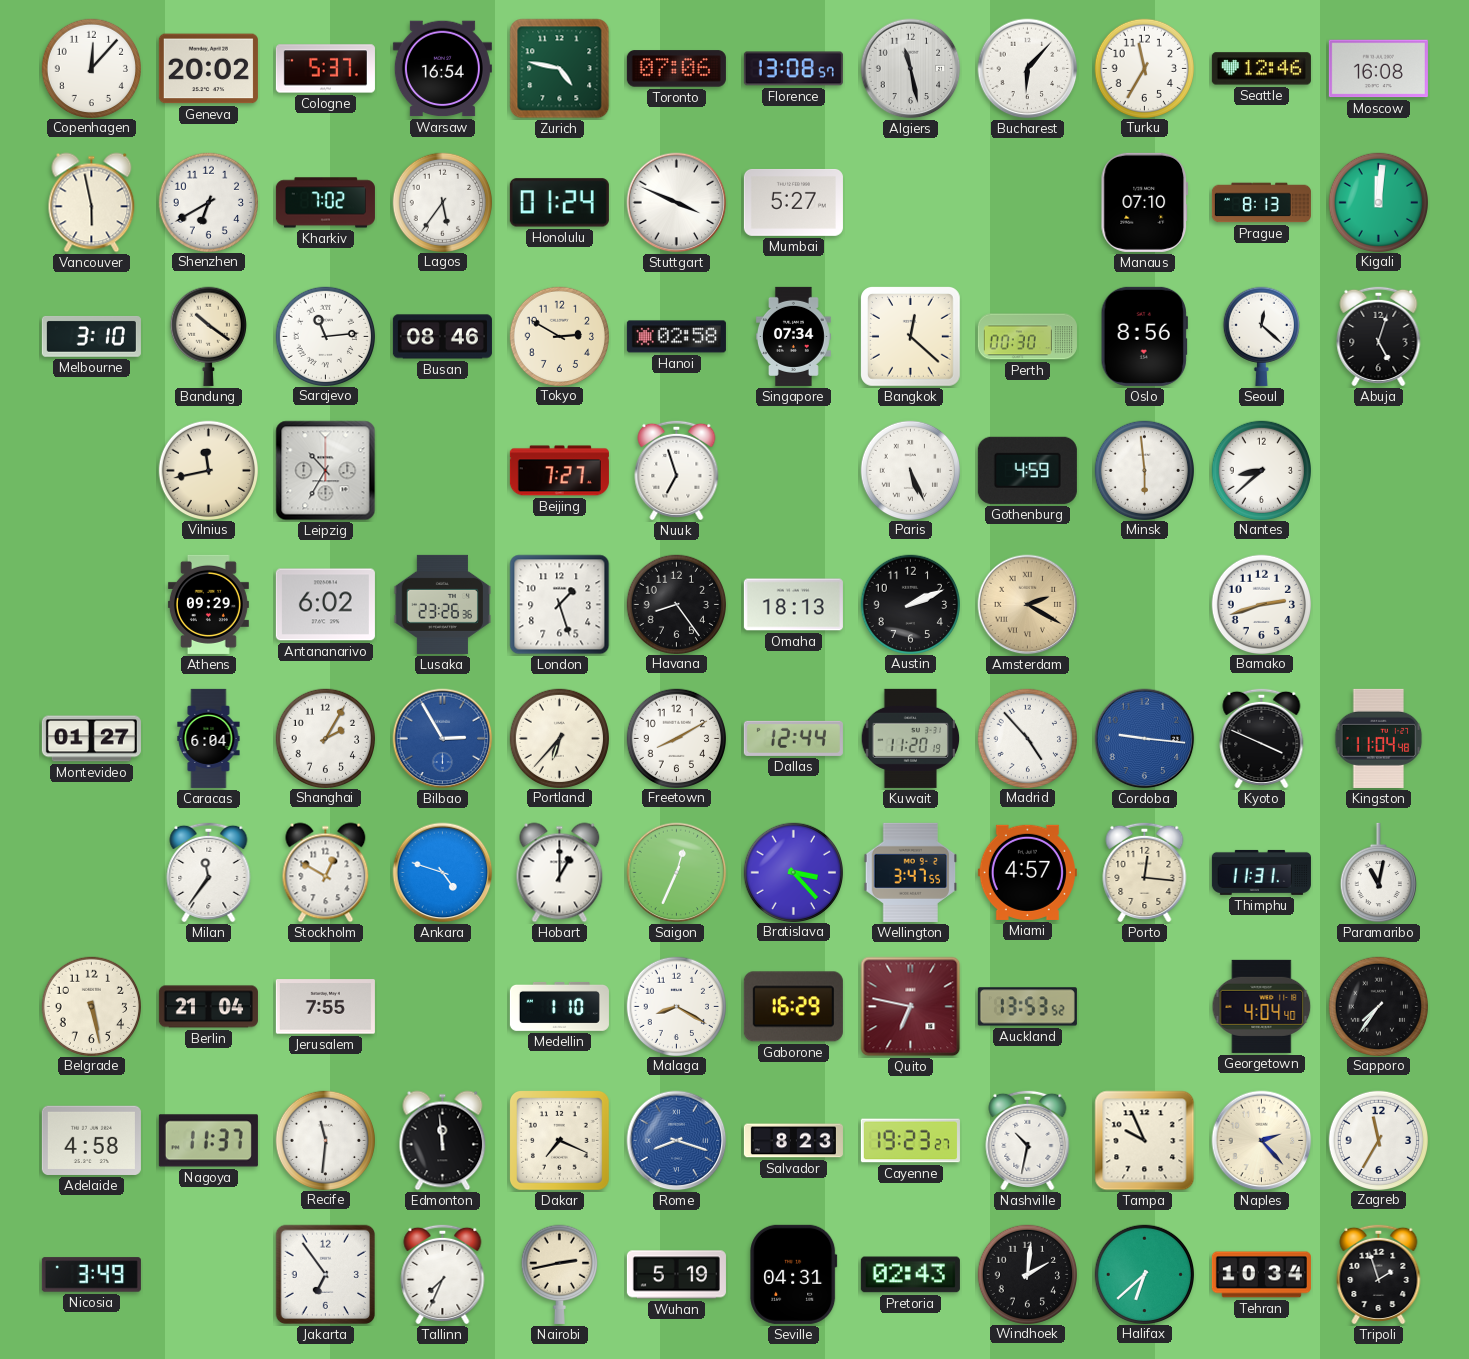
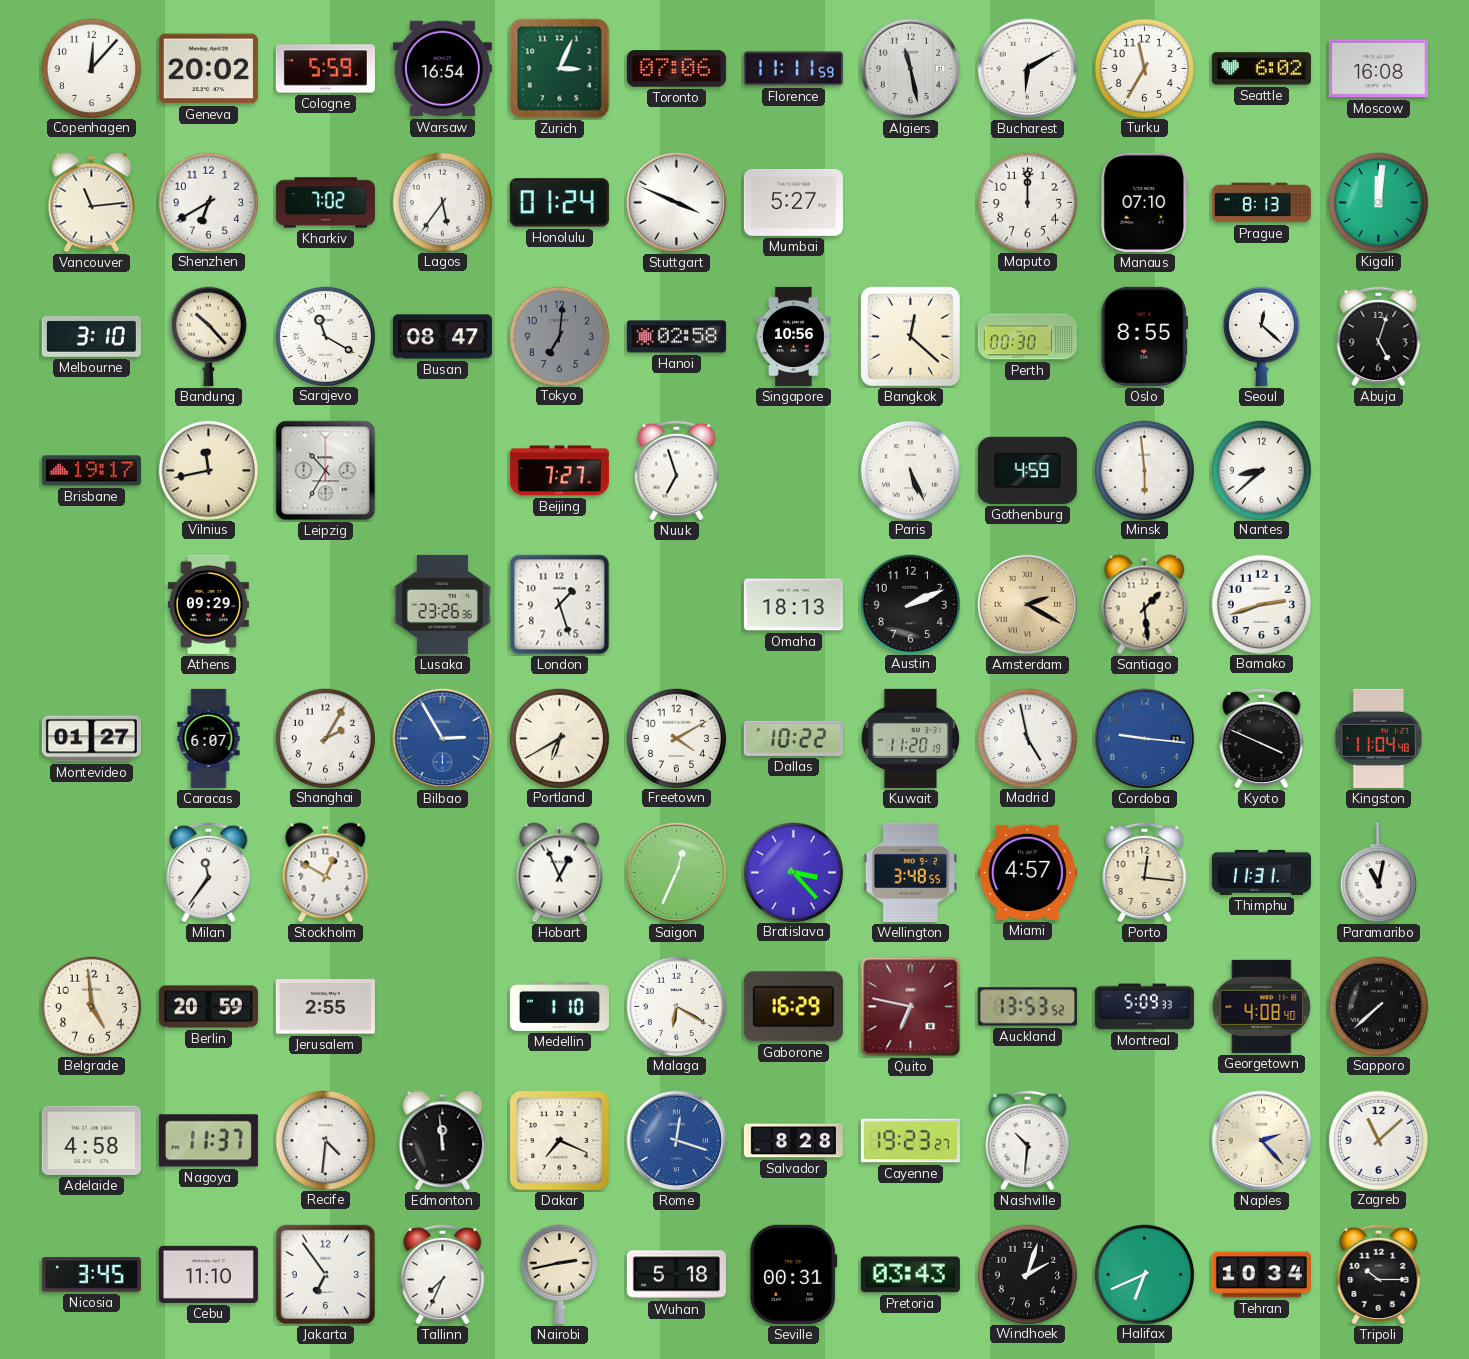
Cologne: 5:37 -> 5:59 (325, 69)
Zurich: 4:47 -> 3:04 (560, 69)
Florence: 13:08 -> 11:11 (793, 69)
Bucharest: 6:07 -> 6:10 (1028, 69)
Seattle: 12:46 -> 6:02 (1261, 69)
Vancouver: 5:58 -> 11:14 (92, 203)
Maputo: none -> 12:00 (1027, 202)
Bandung: 10:21 -> 10:23 (208, 336)
Sarajevo: 11:14 -> 11:20 (325, 336)
Busan: 08:46 -> 08:47 (442, 337)
Tokyo: 2:50 -> 7:01 (559, 336)
Tokyo dial: cream -> grey (559, 336)
Singapore: 07:34 -> 10:56 (794, 336)
Oslo: 8:56 -> 8:55 (1144, 336)
Brisbane: none -> 19:17 (91, 471)
Antananarivo: 6:02 -> none (325, 605)
Havana: 8:24 -> none (676, 604)
Santiago: none -> 1:29 (1145, 605)
Caracas: 6:04 -> 6:07 (209, 738)
Portland: 6:37 -> 6:40 (559, 738)
Freetown: 8:10 -> 4:10 (676, 738)
Dallas: 12:44 -> 10:22 (793, 738)
Madrid: 4:53 -> 4:58 (1027, 738)
Ankara: 4:48 -> none (443, 873)
Hobart: 1:00 -> 12:56 (560, 873)
Wellington: 3:47 -> 3:48 (911, 872)
Belgrade: 5:28 -> 4:59 (91, 1006)
Berlin: 21:04 -> 20:59 (208, 1007)
Jerusalem: 7:55 -> 2:55 (325, 1007)
Malaga: 8:20 -> 6:20 (676, 1006)
Montreal: none -> 5:09 (1144, 1007)
Georgetown: 4:04 -> 4:08 (1262, 1006)
Sapporo: 7:36 -> 7:38 (1378, 1006)
Recife: 11:31 -> 4:31 (325, 1140)
Rome: 8:18 -> 12:18 (677, 1141)
Salvador: 8:23 -> 8:28 (793, 1141)
Nashville: 10:32 -> 10:31 (1028, 1140)
Tampa: 9:56 -> none (1145, 1141)
Zagreb: 11:35 -> 11:08 (1378, 1140)
Nicosia: 3:49 -> 3:45 (91, 1275)
Cebu: none -> 11:10 (208, 1274)
Wuhan: 5:19 -> 5:18 (676, 1275)
Seville: 04:31 -> 00:31 (794, 1274)
Pretoria: 02:43 -> 03:43 (910, 1275)
Windhoek: 2:01 -> 2:03 (1027, 1274)
Halifax: 6:38 -> 6:41 (1144, 1274)
Tripoli: 1:57 -> 10:15 (1379, 1274)
